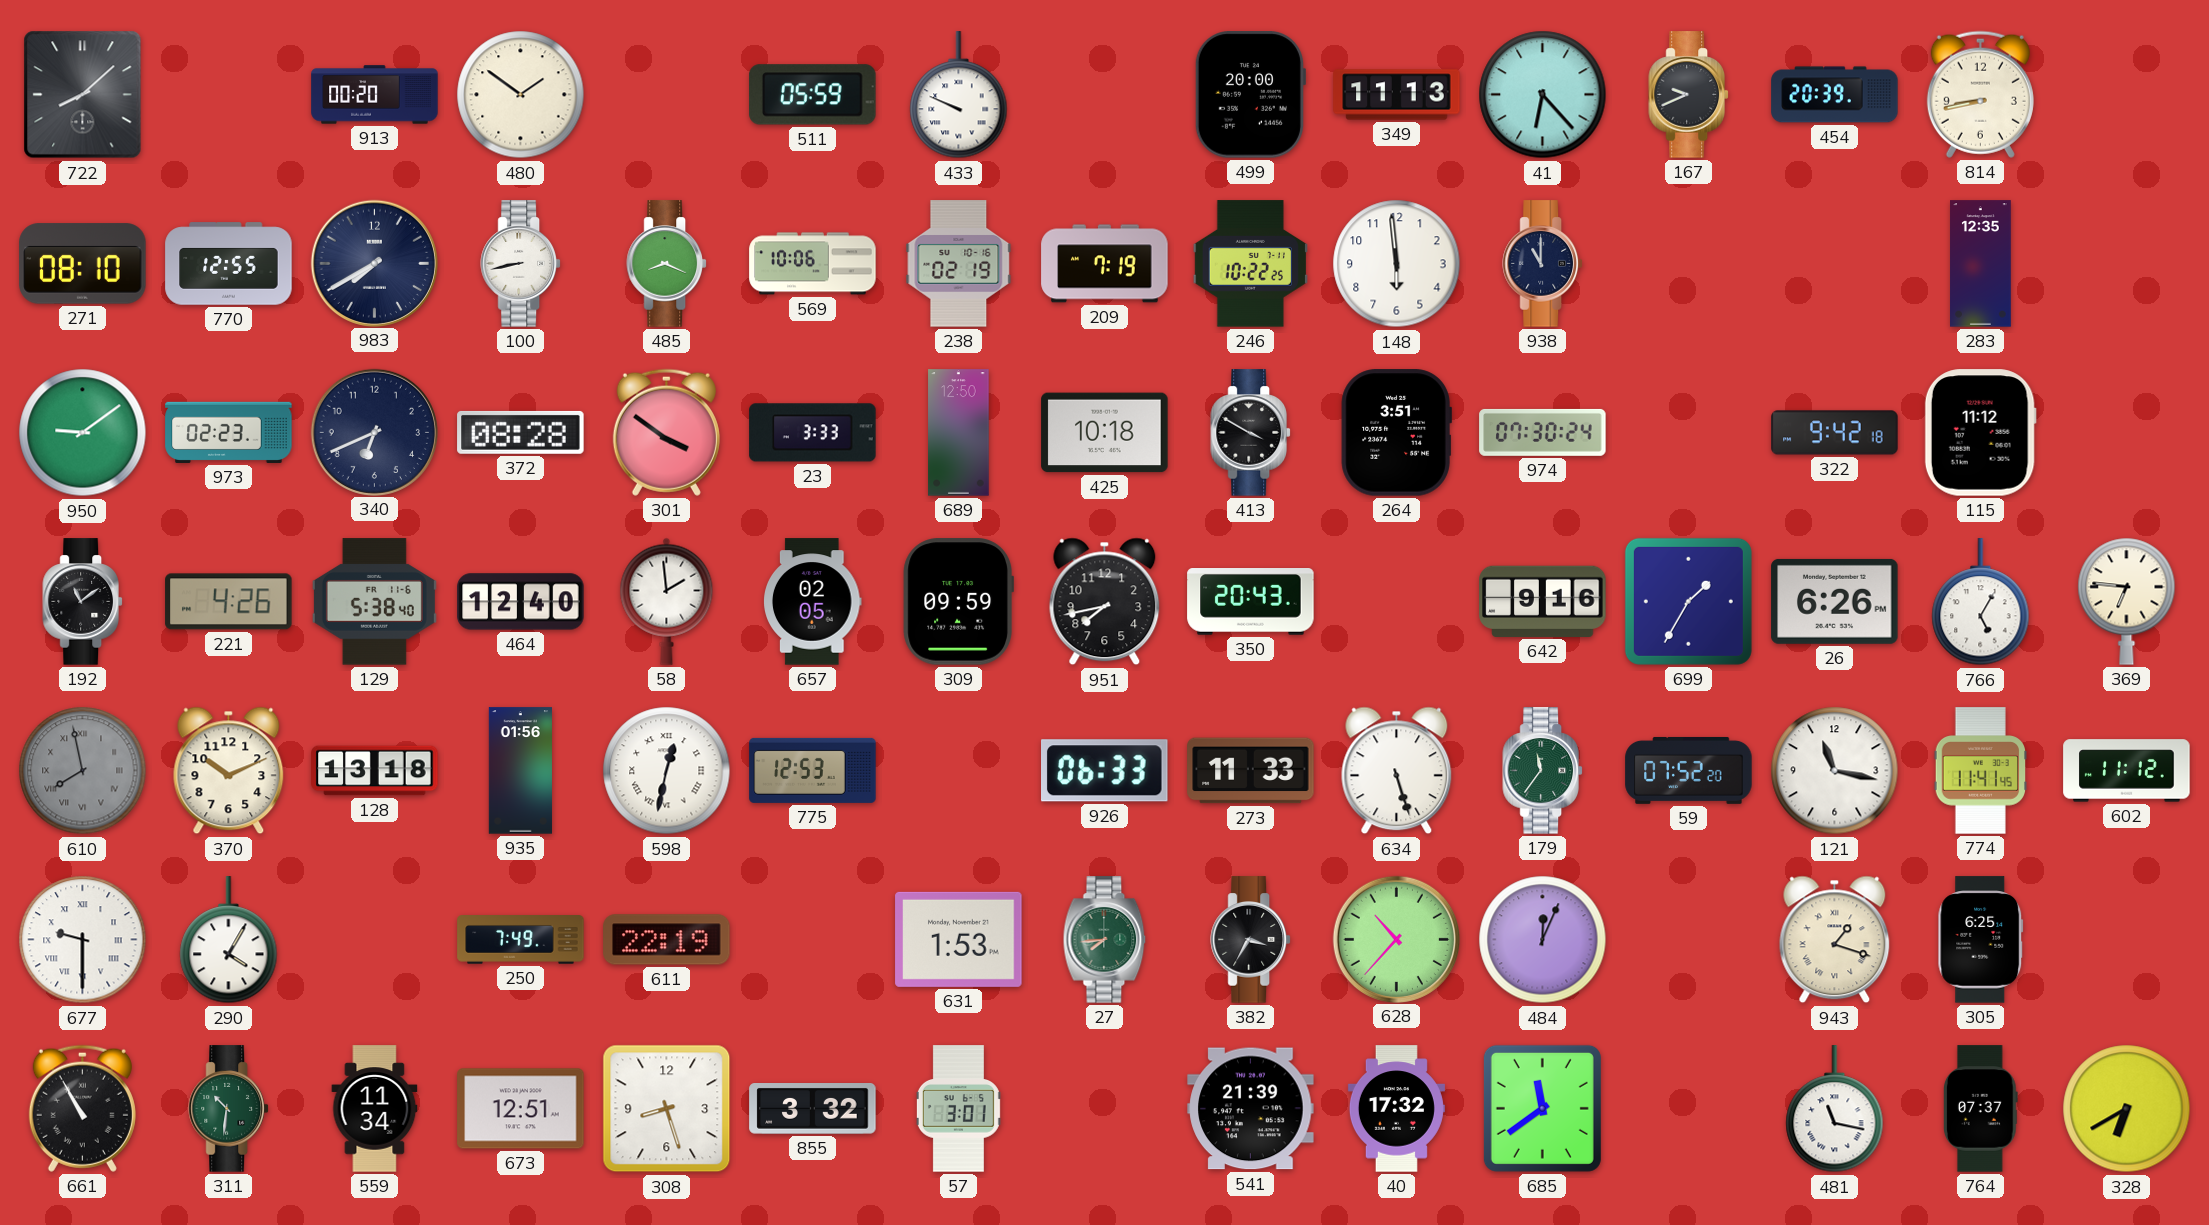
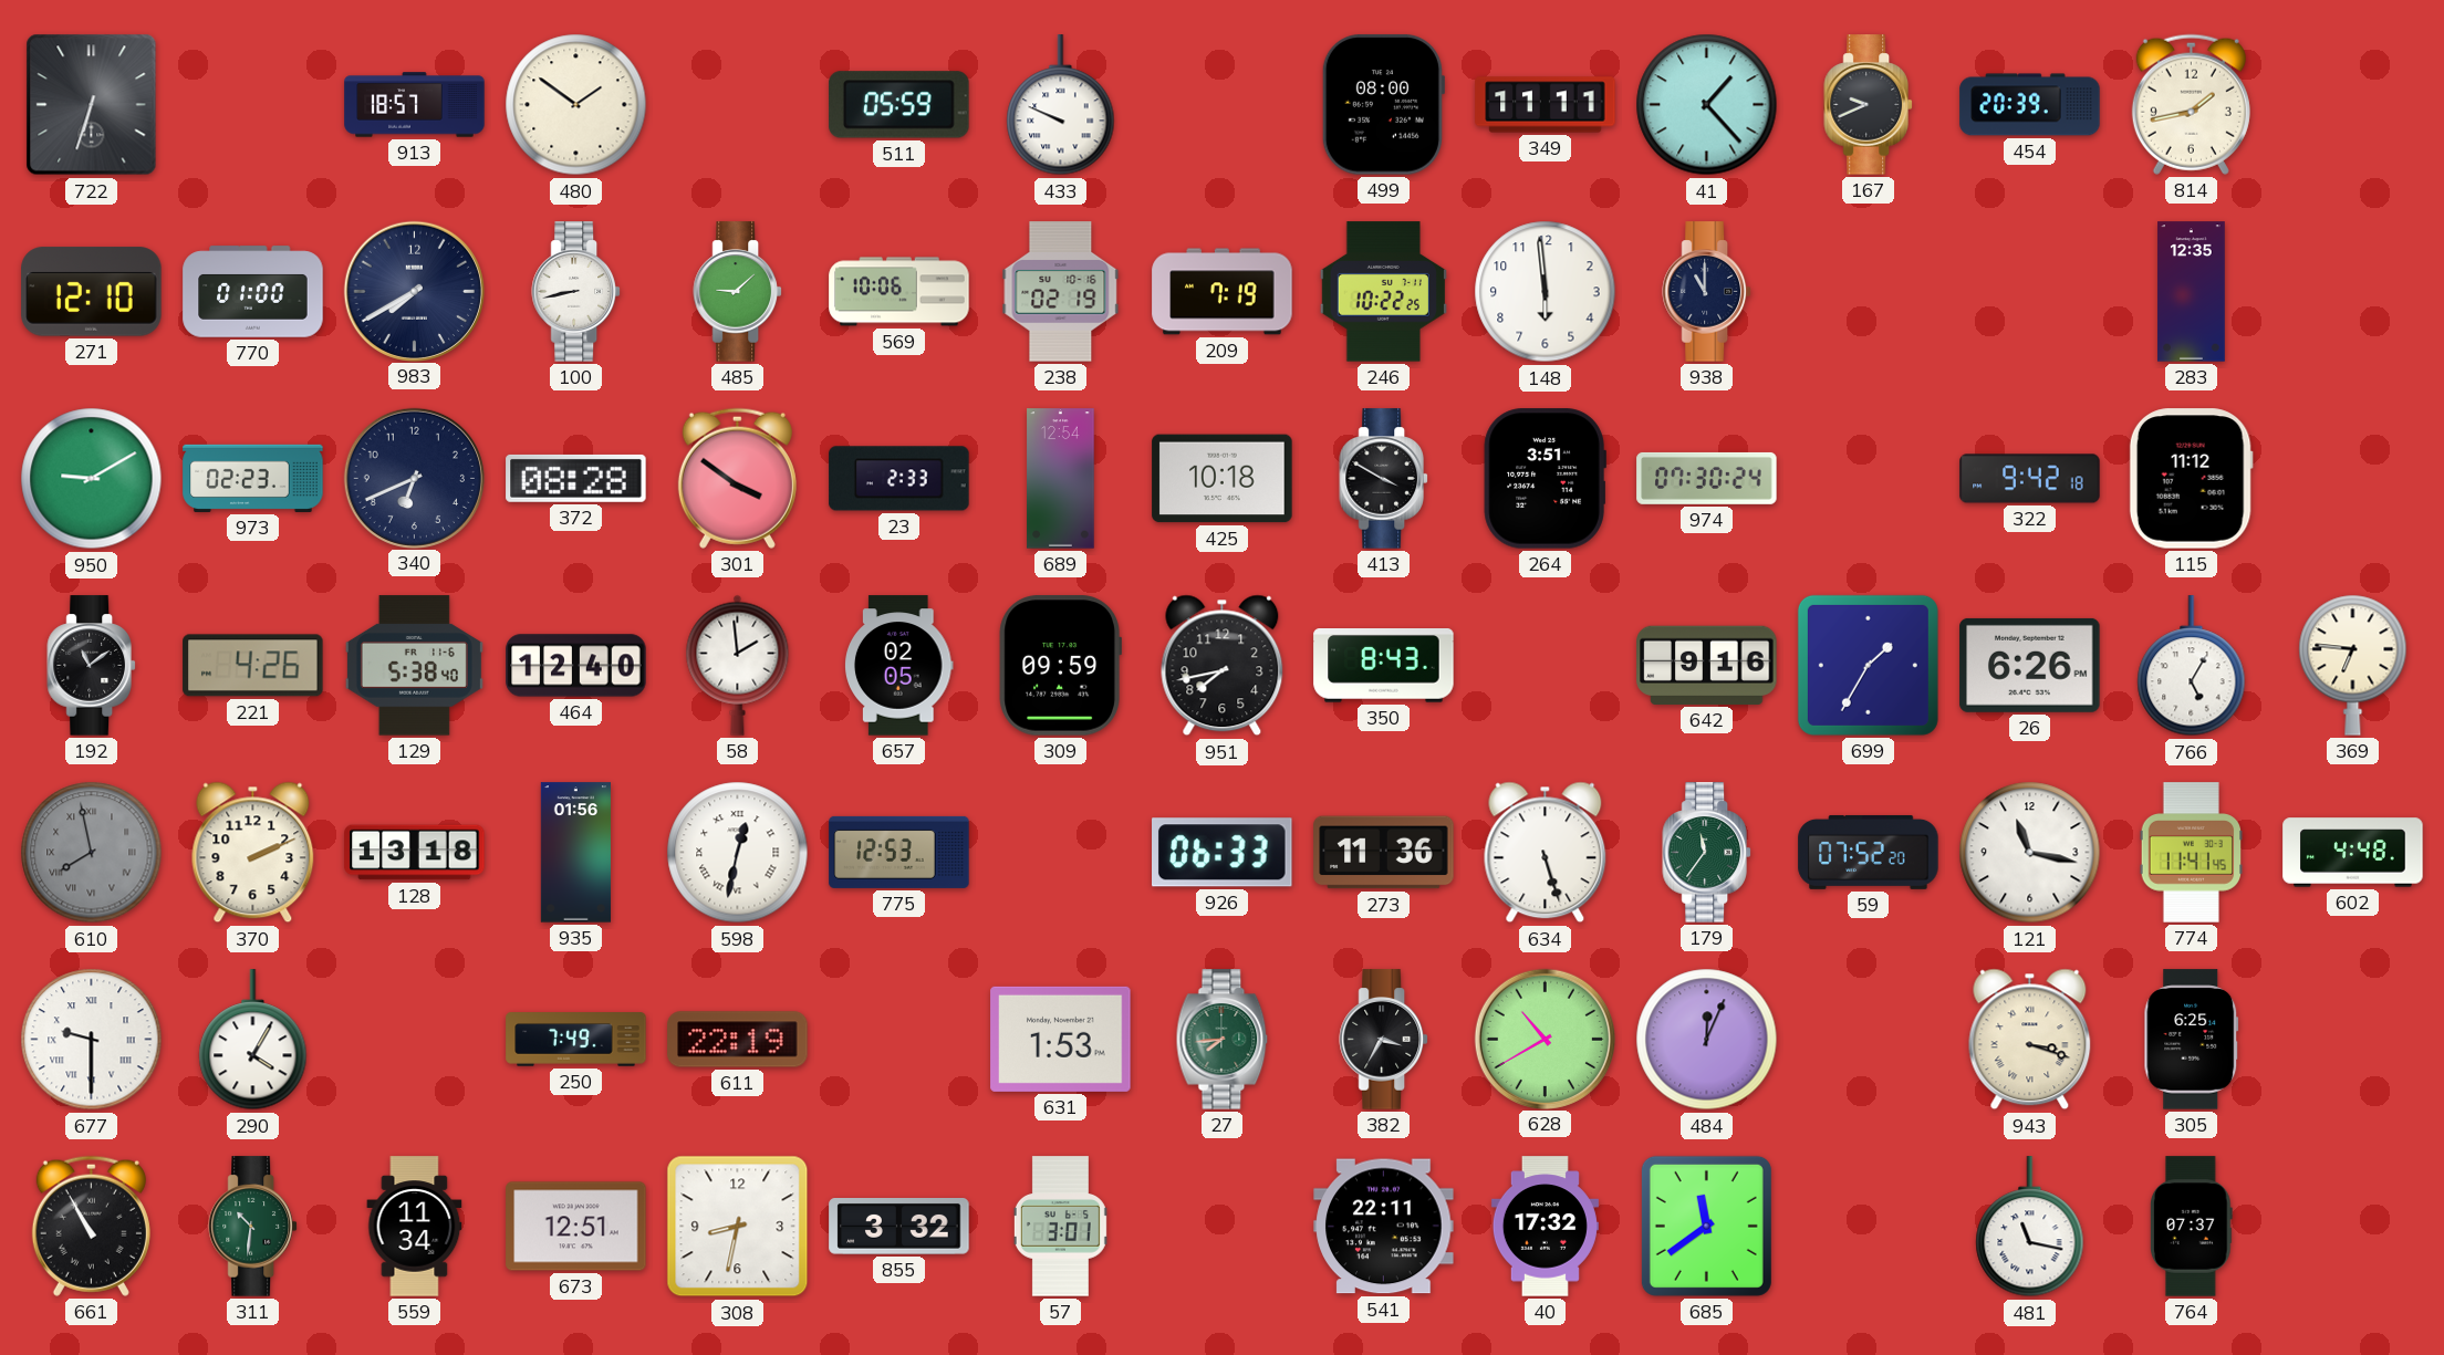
722: 8:08 -> 6:33 (92, 105)
913: 00:20 -> 18:57 (415, 105)
499: 20:00 -> 08:00 (1382, 105)
349: 11:13 -> 11:11 (1546, 105)
41: 6:23 -> 1:23 (1707, 105)
814: 8:43 -> 1:43 (2191, 104)
271: 08:10 -> 12:10 (92, 292)
770: 12:55 -> 01:00 (253, 292)
485: 8:19 -> 9:08 (737, 292)
950: 9:09 -> 9:10 (92, 479)
23: 3:33 -> 2:33 (899, 479)
689: 12:50 -> 12:54 (1061, 479)
350: 20:43 -> 8:43 (1384, 666)
370: 10:11 -> 2:11 (253, 853)
273: 11:33 -> 11:36 (1384, 853)
602: 11:12 -> 4:48 (2353, 853)
628: 10:37 -> 10:40 (1545, 1039)
943: 1:18 -> 3:18 (2030, 1040)
308: 8:27 -> 8:32 (738, 1227)
541: 21:39 -> 22:11 (1384, 1227)
328: 6:40 -> none (2127, 1109)
